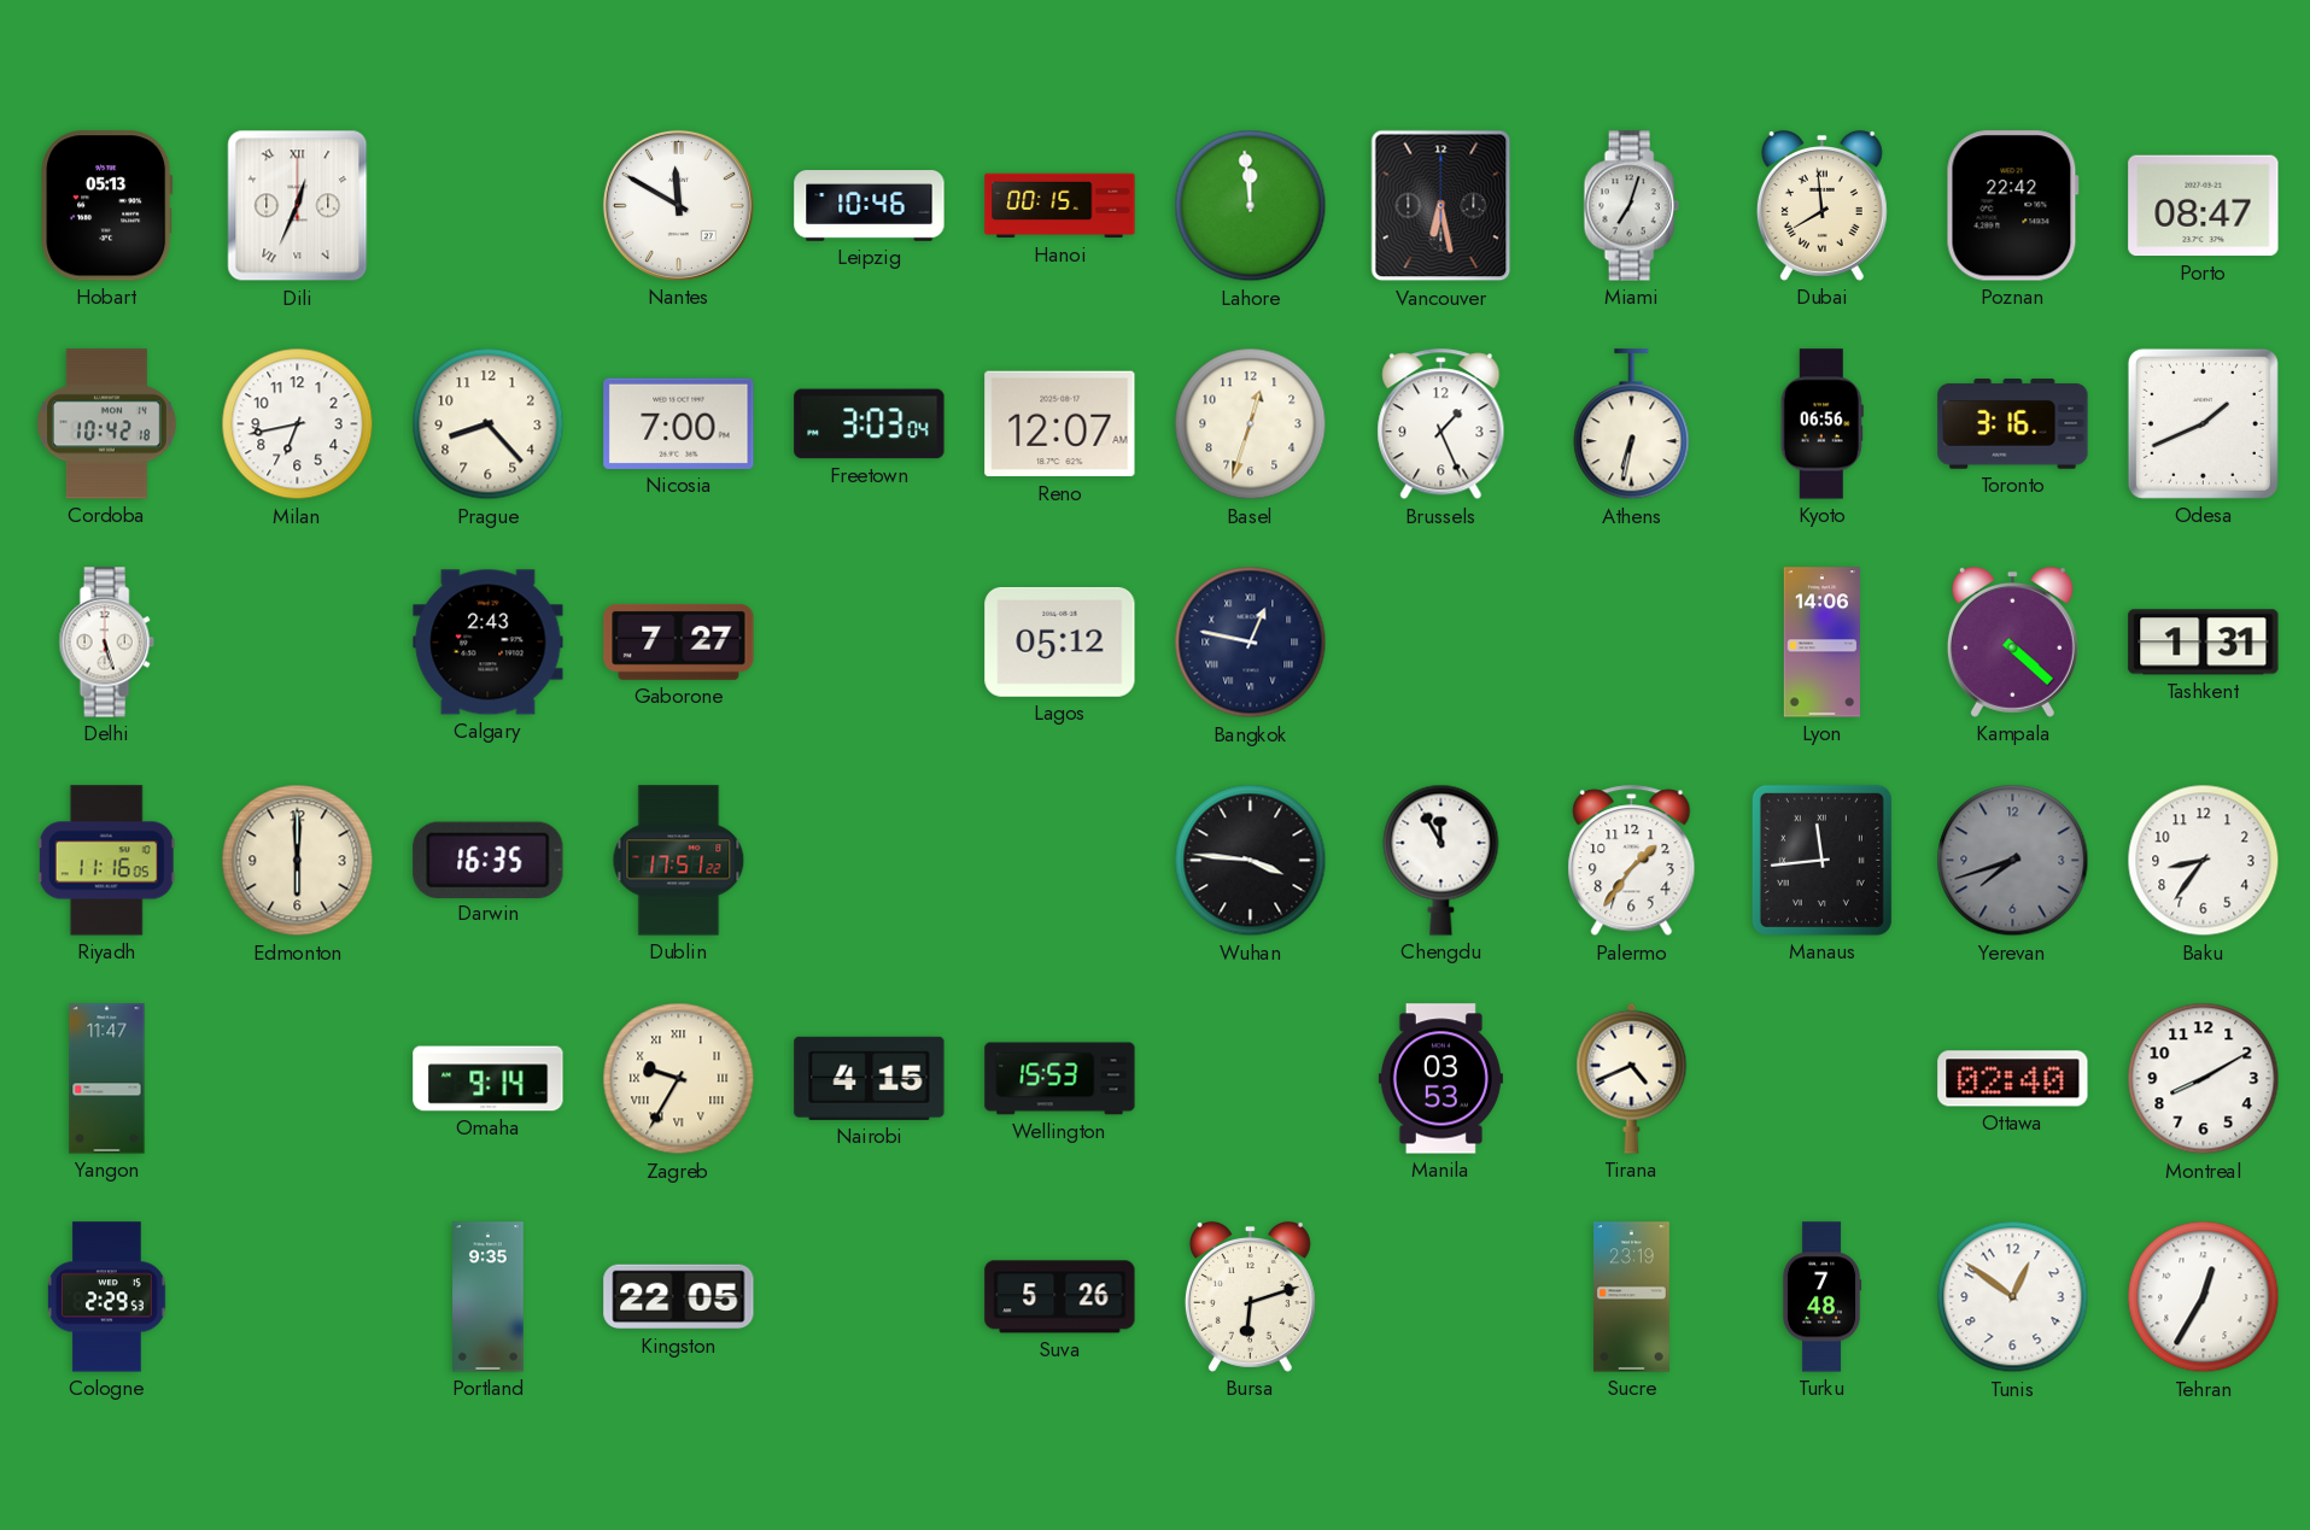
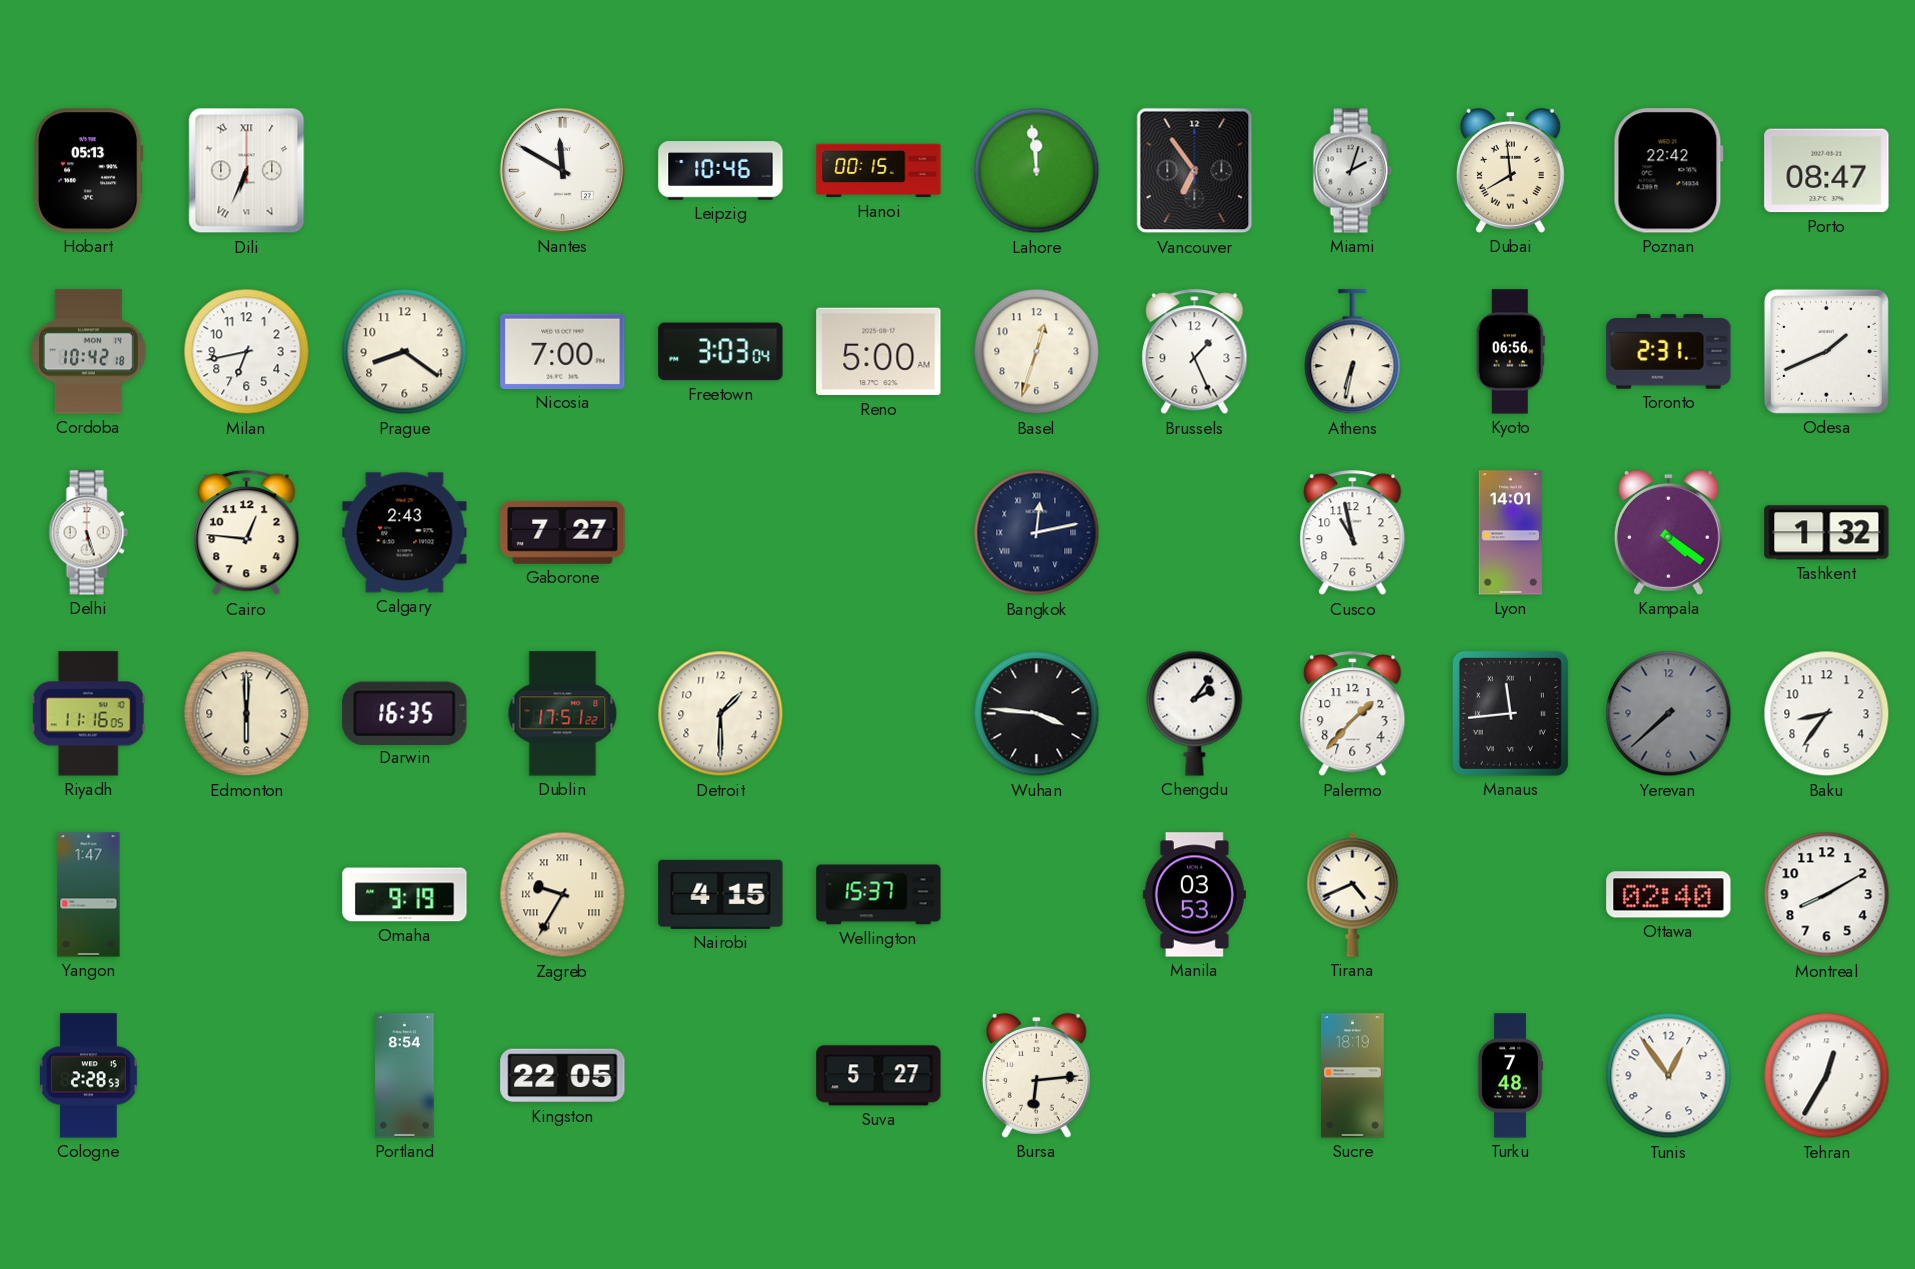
Dili: 12:34 -> 6:34 (247, 171)
Vancouver: 6:28 -> 6:54 (1195, 171)
Miami: 7:03 -> 2:03 (1352, 171)
Prague: 8:23 -> 8:21 (405, 352)
Reno: 12:07 -> 5:00 (879, 352)
Toronto: 3:16 -> 2:31 (1669, 352)
Cairo: none -> 12:46 (247, 533)
Lagos: 05:12 -> none (1060, 641)
Bangkok: 12:47 -> 12:13 (1037, 533)
Cusco: none -> 10:58 (1353, 533)
Lyon: 14:06 -> 14:01 (1510, 533)
Kampala: 4:22 -> 4:21 (1668, 532)
Tashkent: 1:31 -> 1:32 (1827, 533)
Detroit: none -> 1:30 (721, 714)
Chengdu: 11:55 -> 2:06 (1195, 713)
Palermo: 1:36 -> 1:37 (1353, 714)
Yerevan: 7:42 -> 7:38 (1669, 714)
Yangon: 11:47 -> 1:47 (89, 895)
Omaha: 9:14 -> 9:19 (405, 895)
Wellington: 15:53 -> 15:37 (879, 895)
Cologne: 2:29 -> 2:28 (89, 1076)
Portland: 9:35 -> 8:54 (405, 1076)
Suva: 5:26 -> 5:27 (879, 1076)
Bursa: 6:12 -> 6:14 (1036, 1075)
Sucre: 23:19 -> 18:19 (1353, 1076)
Tunis: 12:51 -> 12:54 (1669, 1076)
